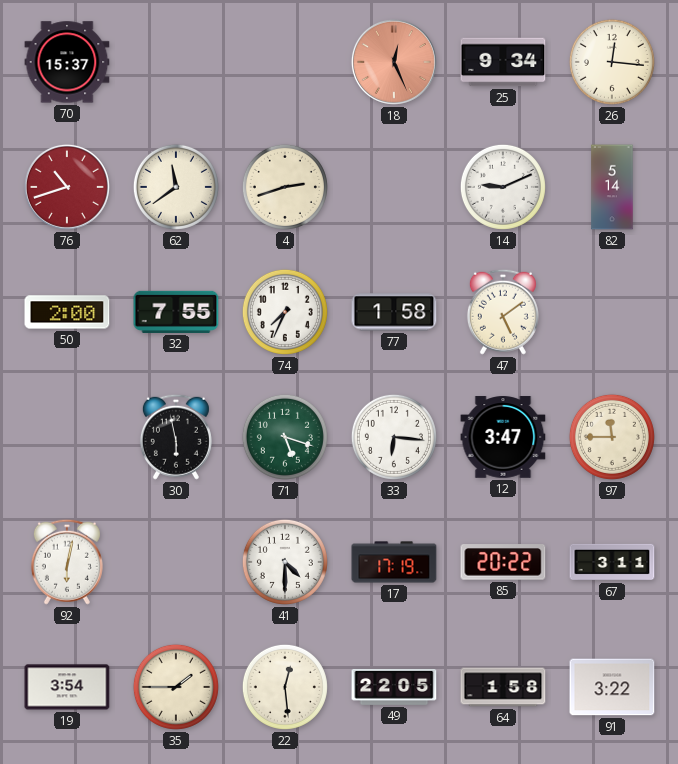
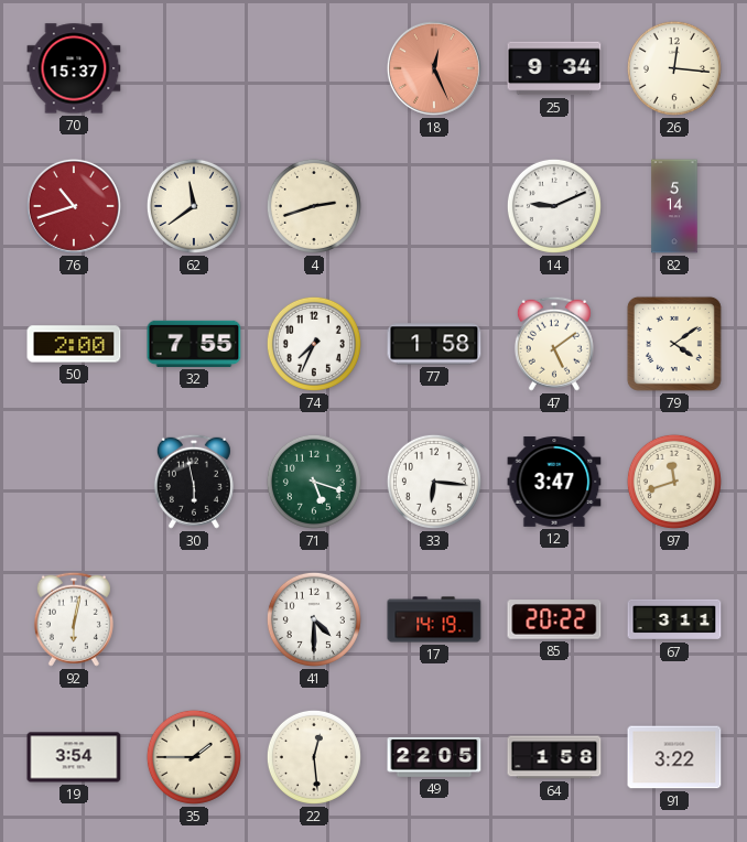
79: none -> 4:09 (674, 344)
97: 11:45 -> 11:42 (674, 482)
17: 17:19 -> 14:19 (434, 619)
